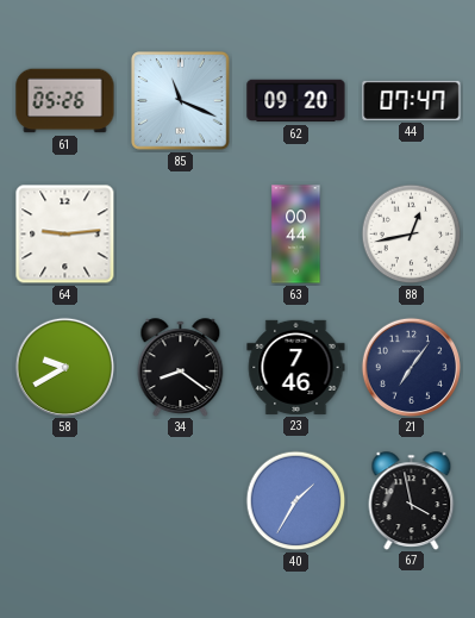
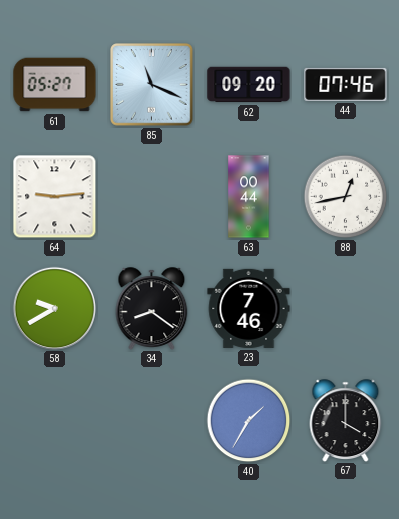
61: 05:26 -> 05:27 (55, 85)
44: 07:47 -> 07:46 (346, 84)
21: 7:06 -> none (411, 367)
67: 3:58 -> 4:00 (346, 420)
